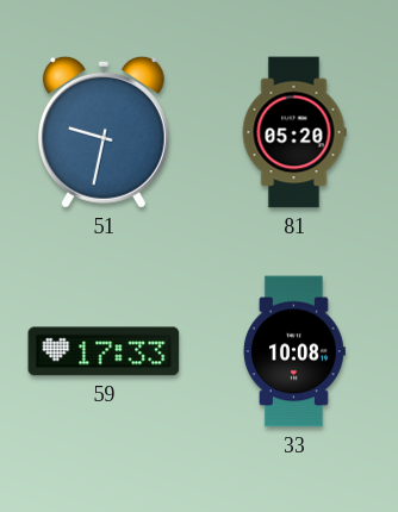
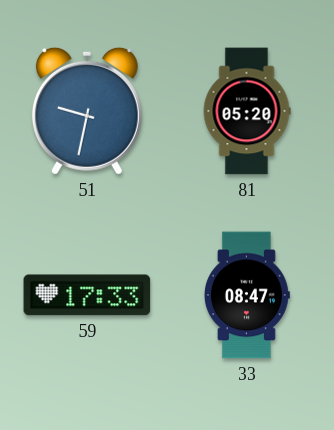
33: 10:08 -> 08:47 (247, 295)
